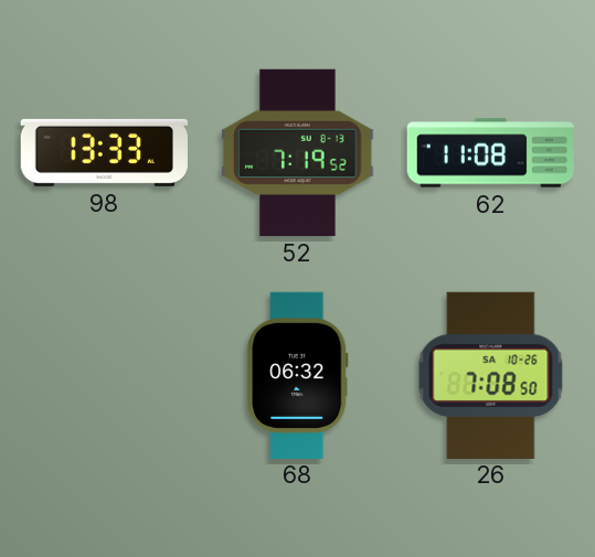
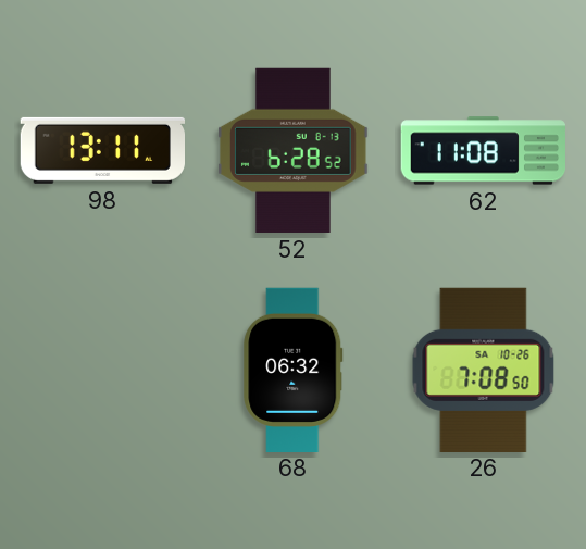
98: 13:33 -> 13:11 (102, 150)
52: 7:19 -> 6:28 (294, 150)
